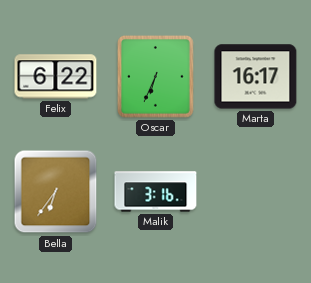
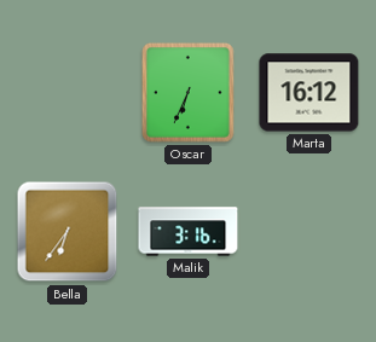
Felix: 6:22 -> none (56, 77)
Marta: 16:17 -> 16:12 (310, 93)
